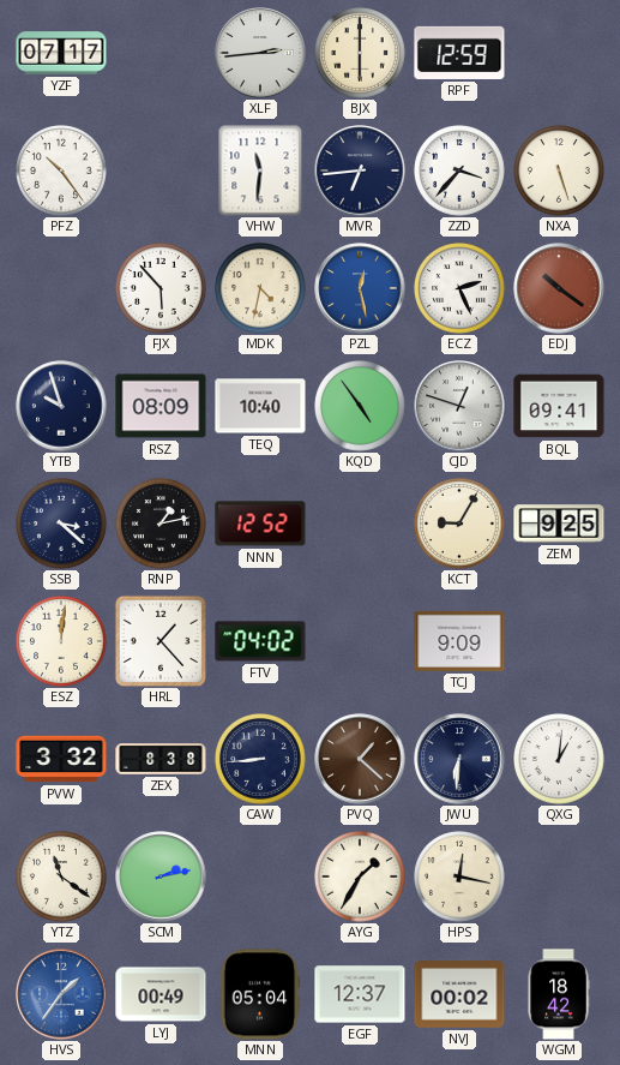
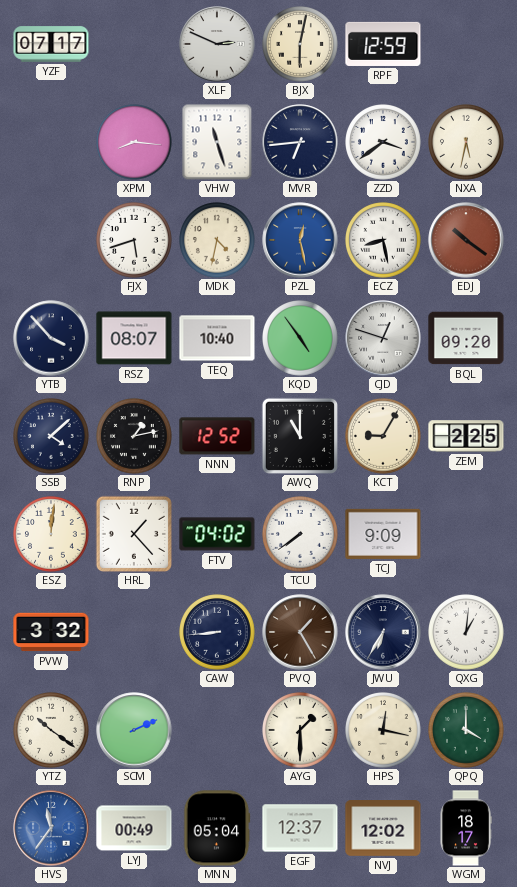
XLF: 2:44 -> 2:49 (217, 44)
BJX: 6:00 -> 6:02 (301, 45)
PFZ: 10:24 -> none (62, 172)
XPM: none -> 8:16 (135, 143)
VHW: 11:31 -> 11:27 (217, 142)
ZZD: 3:37 -> 3:39 (384, 143)
NXA: 5:27 -> 5:32 (467, 143)
FJX: 5:53 -> 5:42 (135, 241)
ECZ: 2:26 -> 8:28 (384, 241)
YTB: 9:57 -> 3:53 (51, 338)
RSZ: 08:09 -> 08:07 (134, 338)
BQL: 09:41 -> 09:20 (466, 338)
SSB: 3:22 -> 4:08 (52, 437)
AWQ: none -> 11:00 (300, 436)
ZEM: 9:25 -> 2:25 (466, 436)
TCU: none -> 7:39 (301, 535)
ZEX: 8:38 -> none (161, 759)
PVQ: 1:22 -> 1:25 (300, 632)
JWU: 6:31 -> 6:35 (383, 632)
YTZ: 11:21 -> 10:21 (52, 731)
SCM: 2:13 -> 2:11 (134, 730)
AYG: 1:35 -> 1:30 (301, 731)
QPQ: none -> 4:00 (467, 731)
HVS: 1:36 -> 11:36 (51, 828)
NVJ: 00:02 -> 12:02 (383, 828)
WGM: 18:42 -> 18:17 (466, 828)
